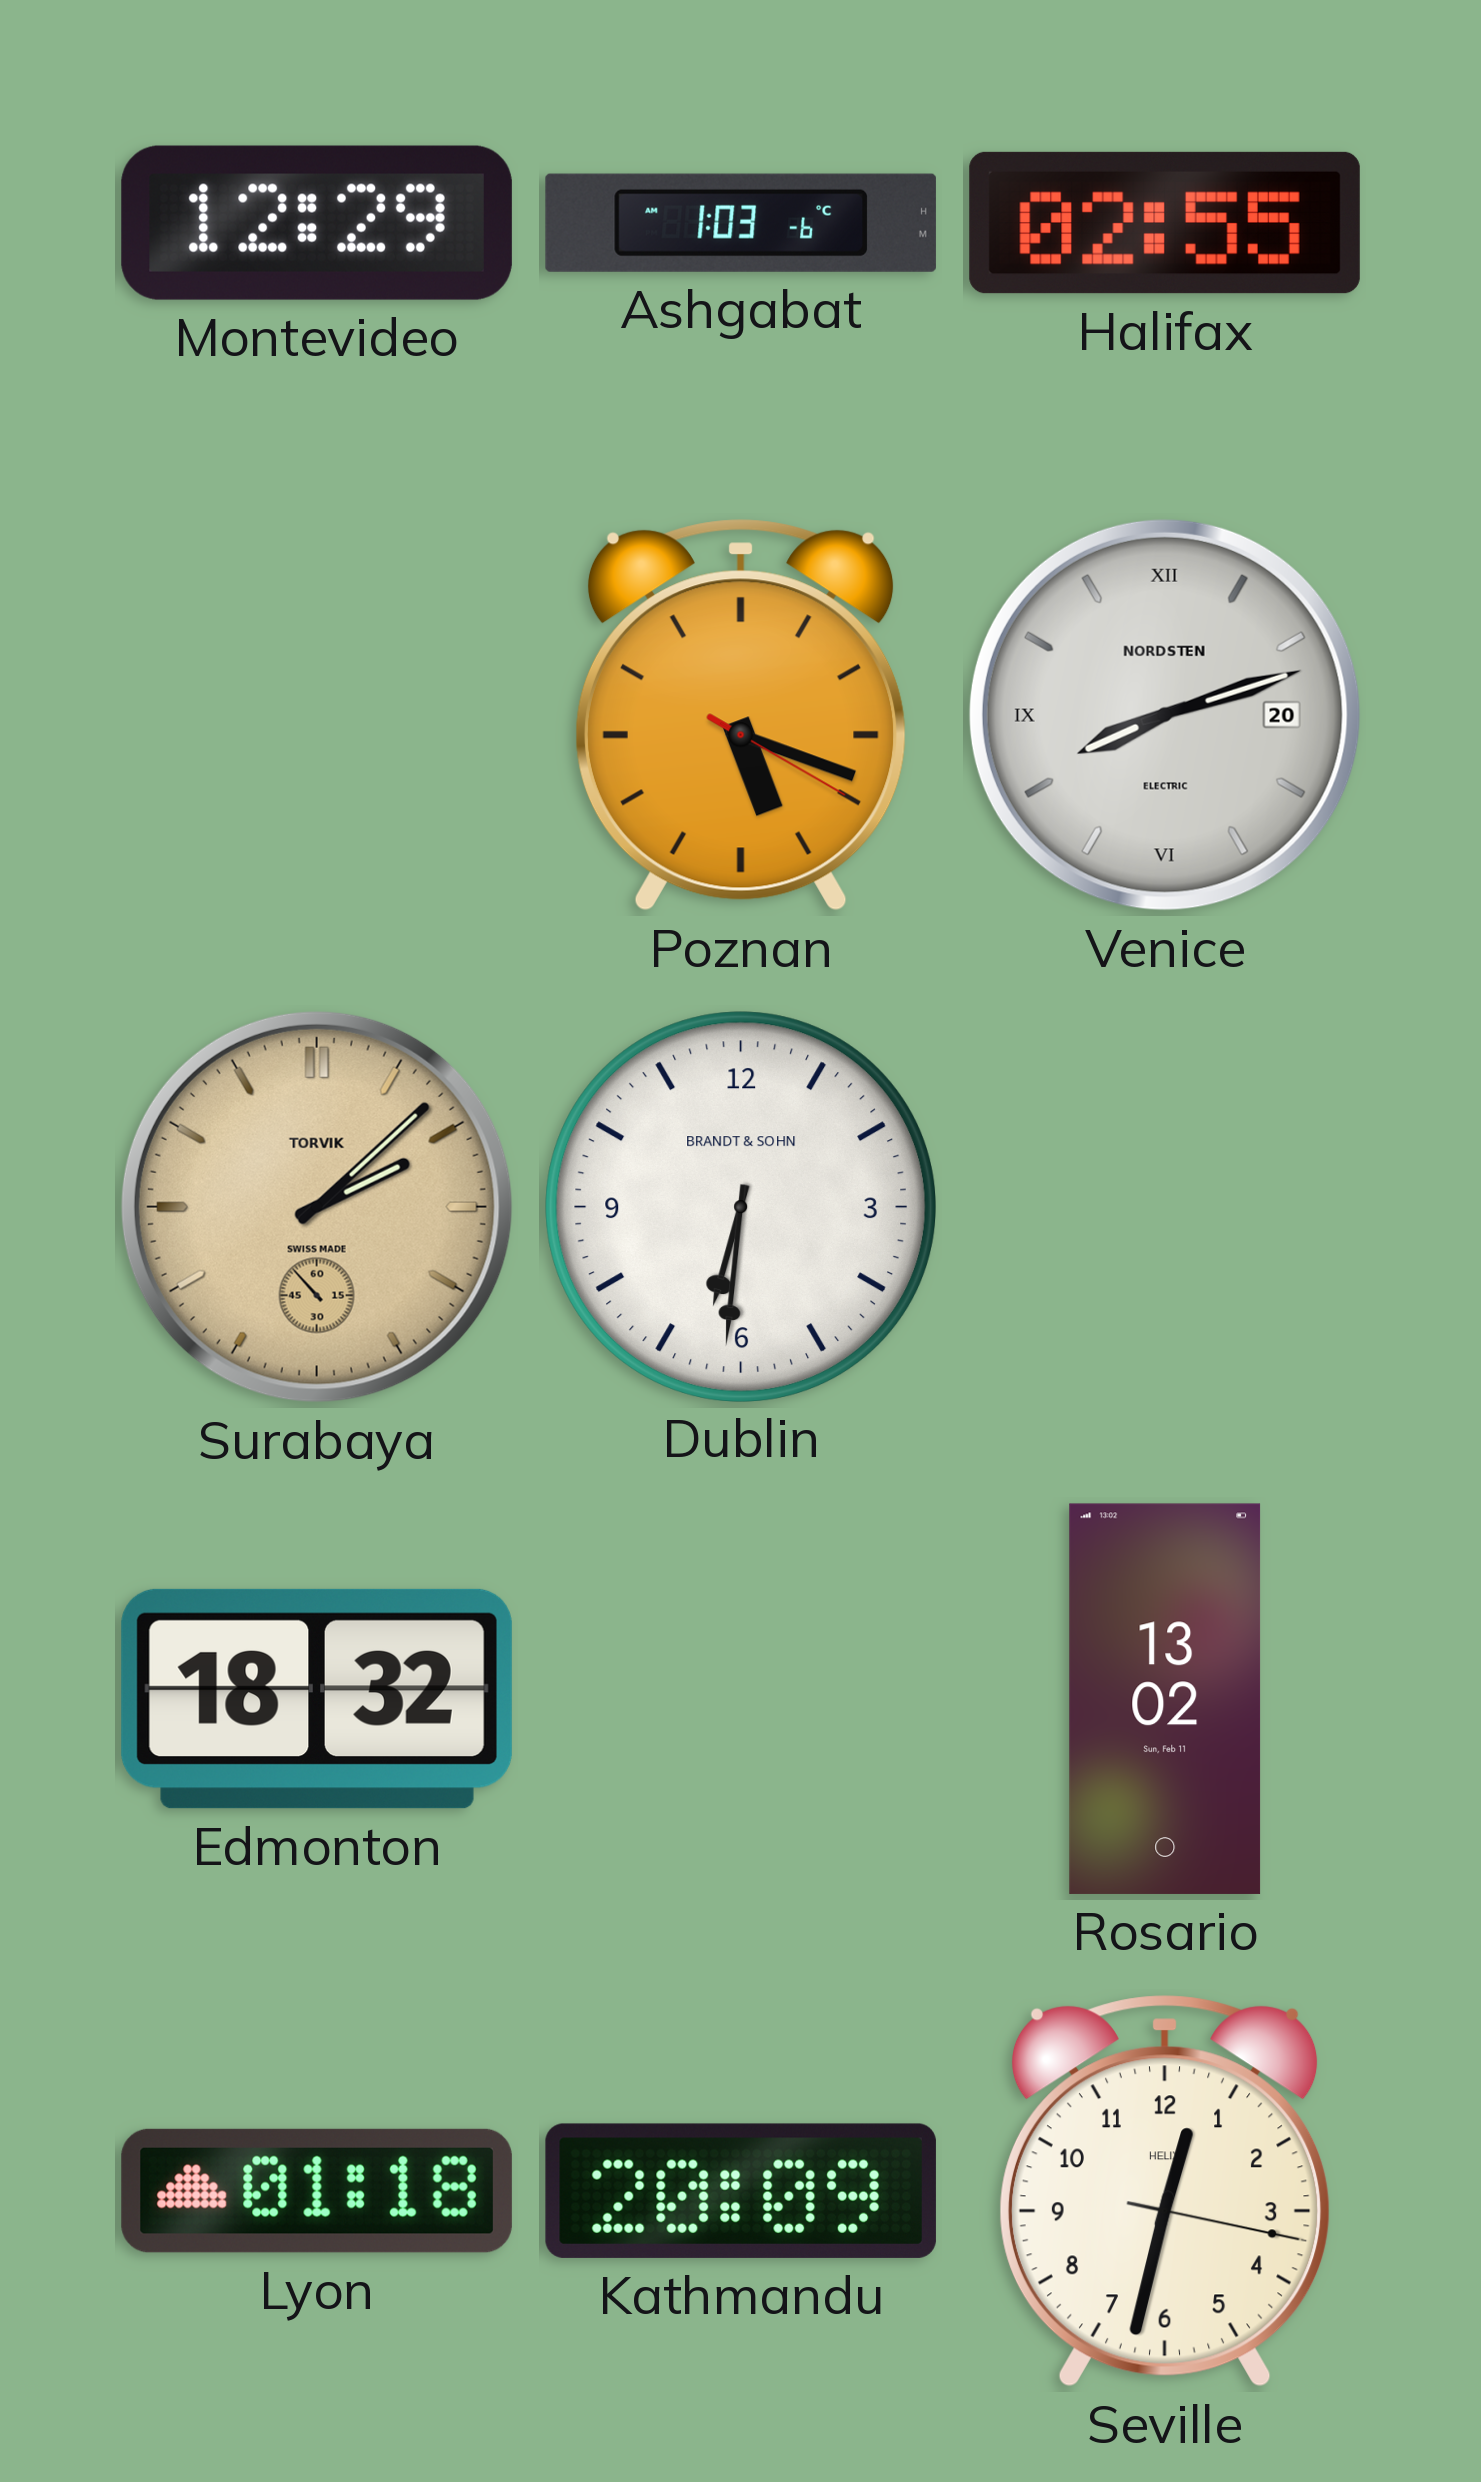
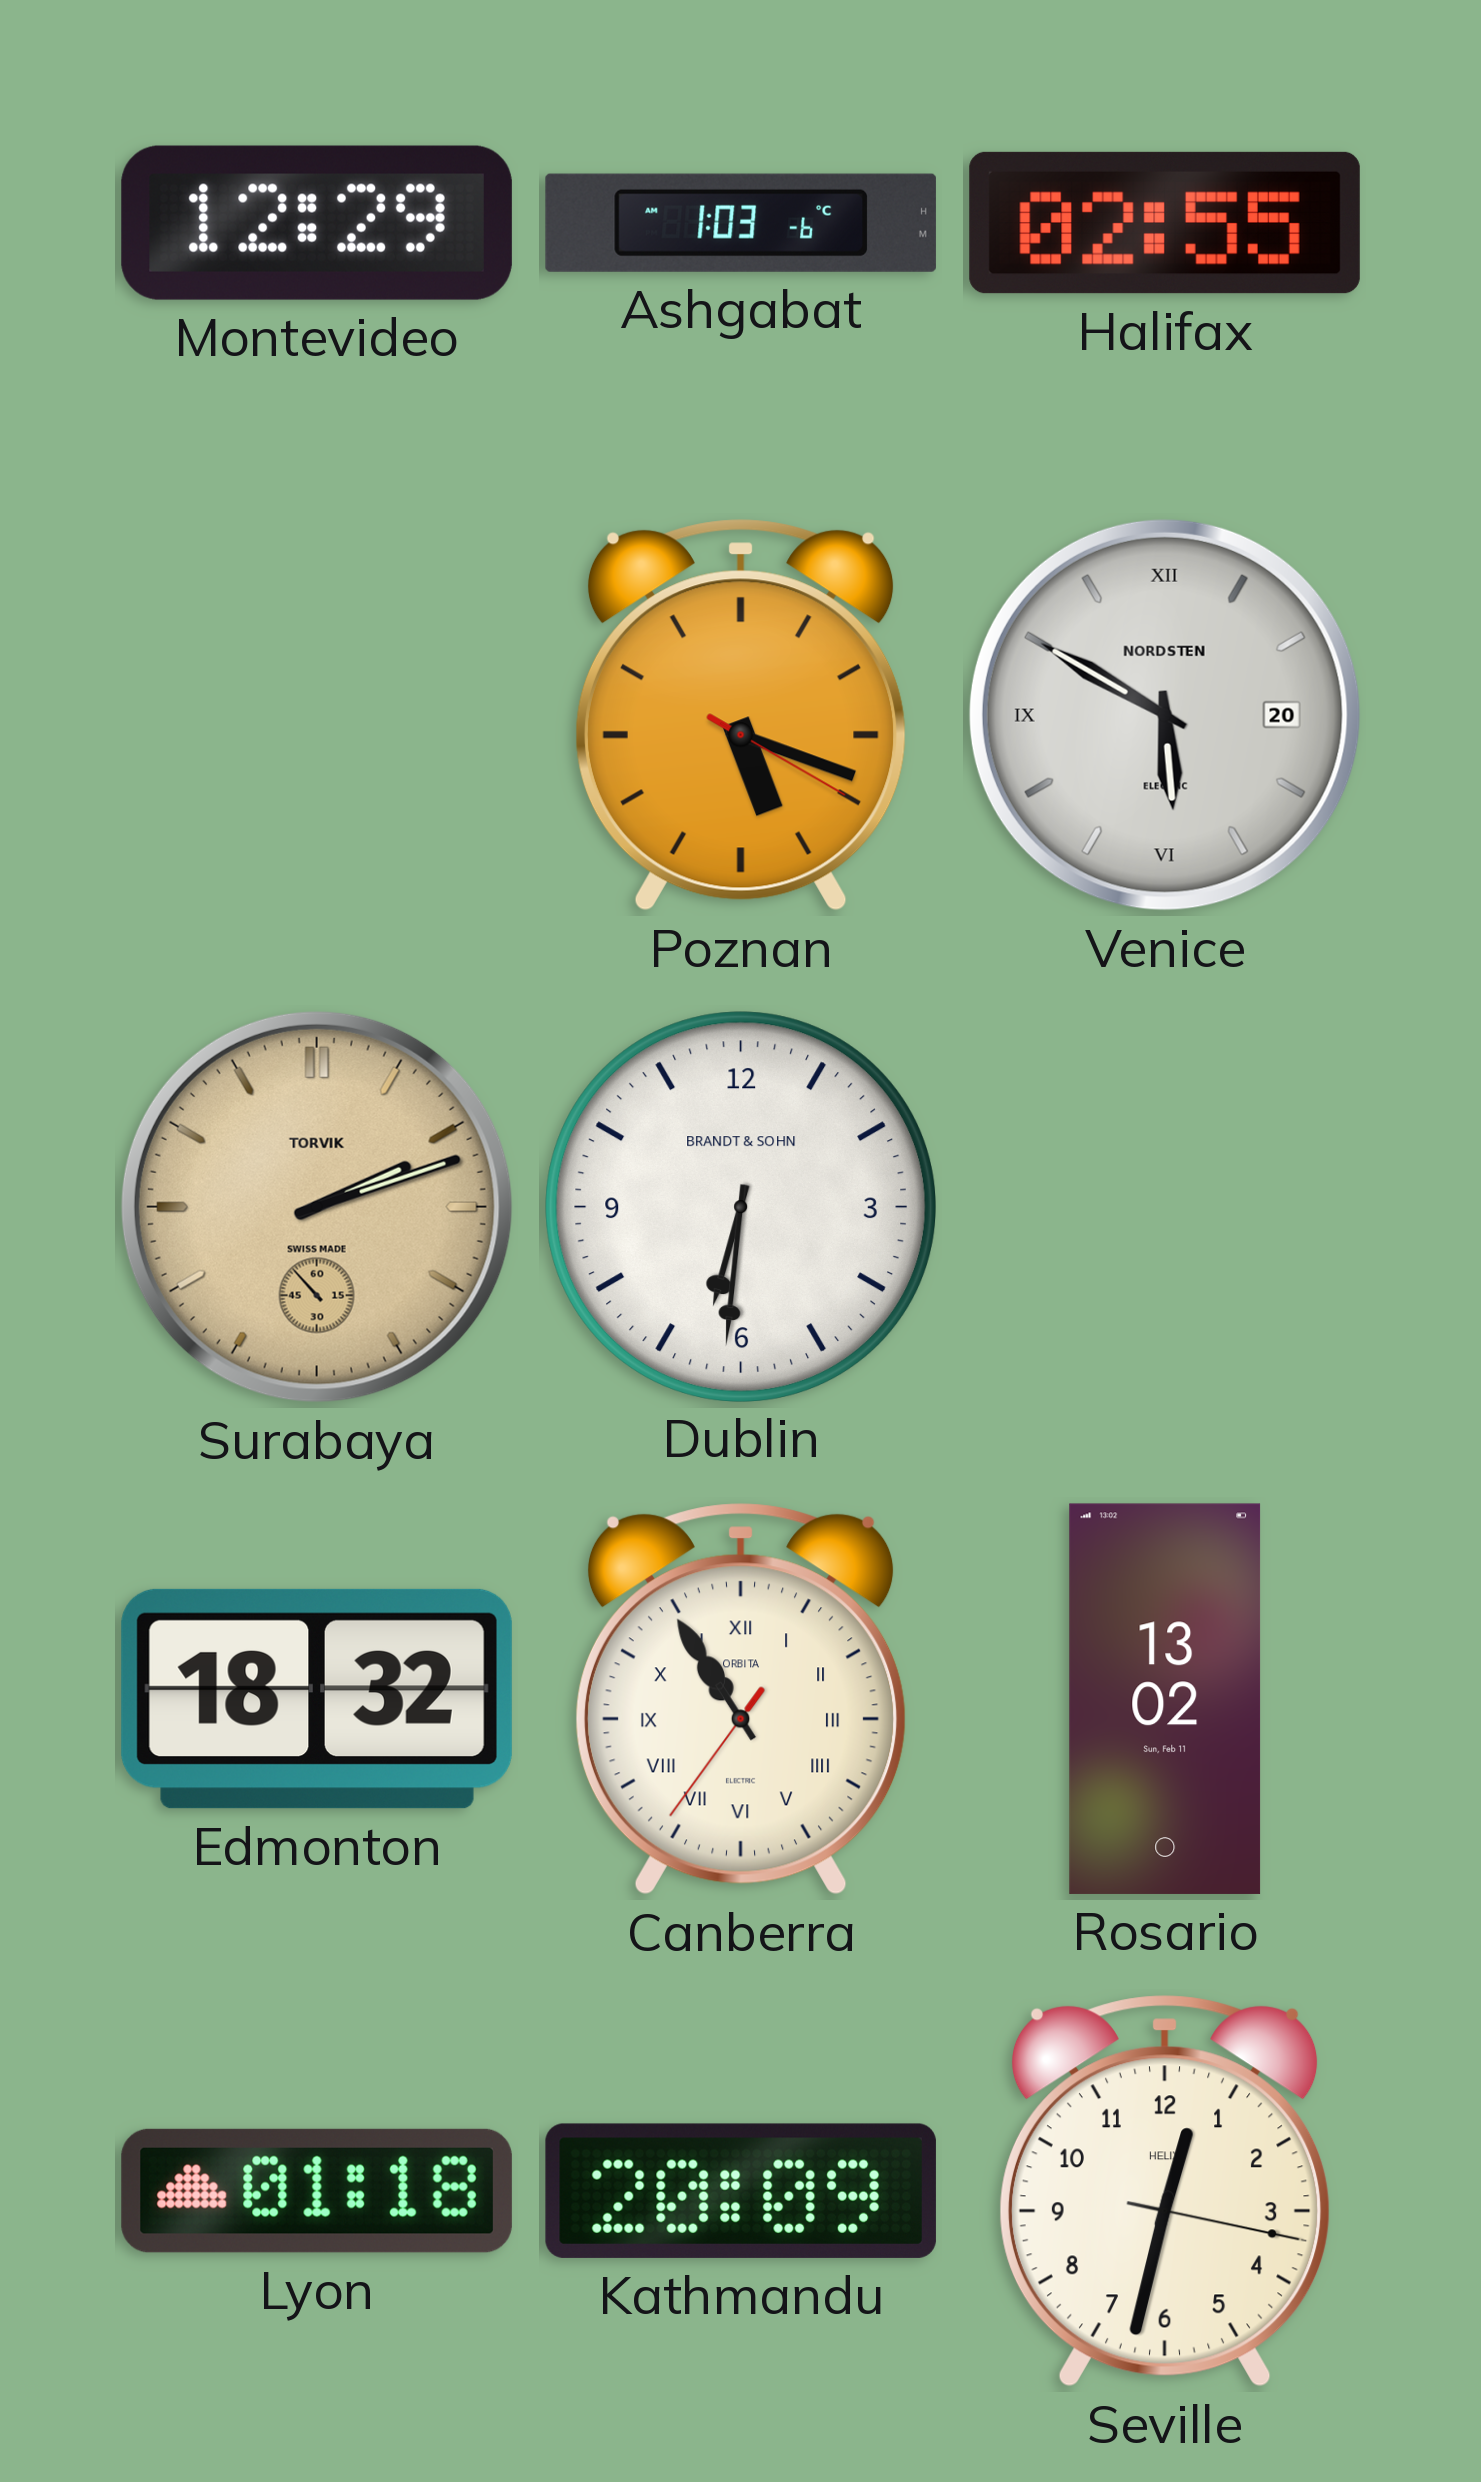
Venice: 8:12 -> 5:50 (1165, 715)
Surabaya: 2:07 -> 2:11 (317, 1207)
Canberra: none -> 10:54 (741, 1699)
